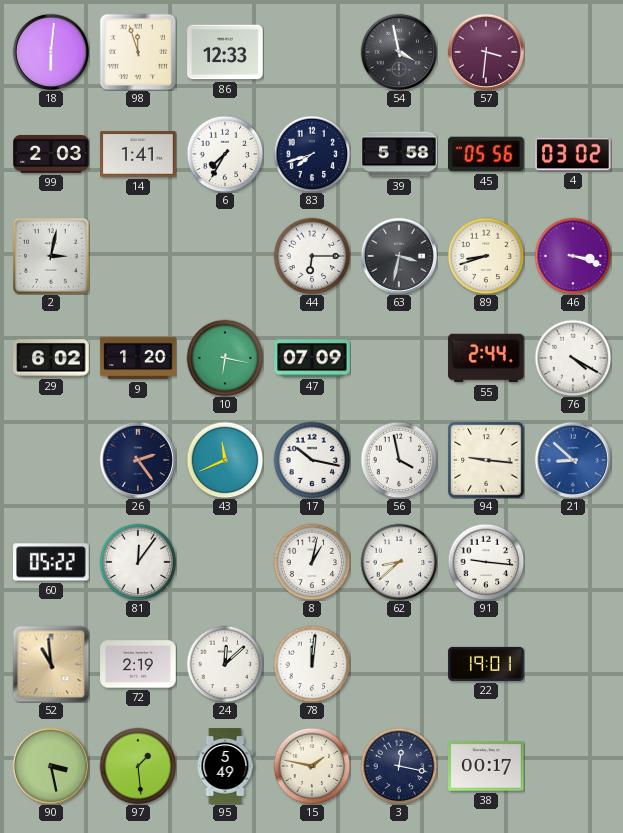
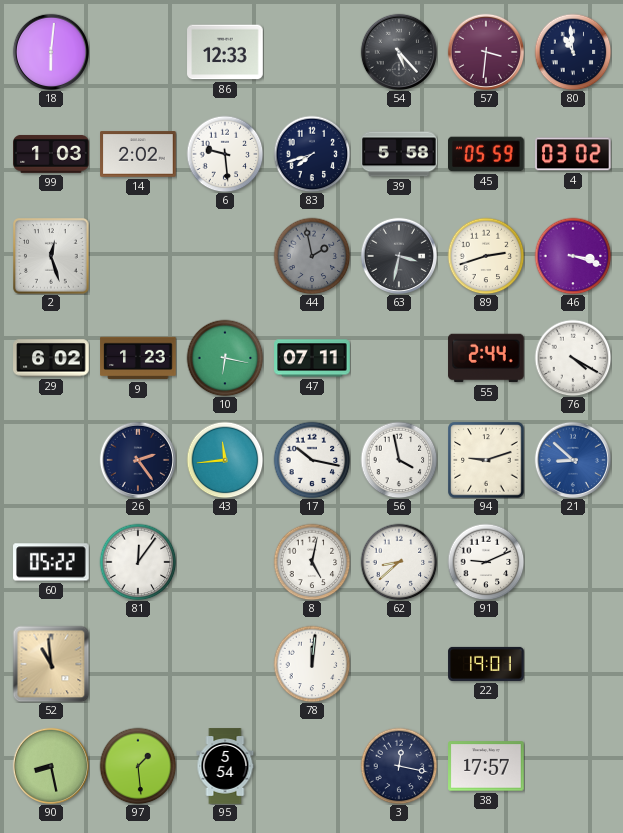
98: 11:57 -> none (138, 52)
54: 3:58 -> 5:23 (398, 51)
80: none -> 10:59 (573, 52)
99: 2:03 -> 1:03 (51, 154)
14: 1:41 -> 2:02 (138, 154)
6: 7:35 -> 9:29 (225, 154)
45: 05:56 -> 05:59 (487, 154)
2: 3:02 -> 12:27 (52, 257)
44: 6:15 -> 1:58 (312, 256)
44 dial: white -> grey (312, 256)
89: 8:42 -> 2:42 (486, 256)
9: 1:20 -> 1:23 (138, 358)
47: 07:09 -> 07:11 (312, 358)
43: 11:41 -> 11:44 (225, 460)
94: 9:16 -> 9:12 (486, 460)
8: 1:02 -> 5:02 (312, 562)
91: 9:16 -> 9:11 (486, 562)
72: 2:19 -> none (138, 664)
24: 12:08 -> none (225, 664)
90: 3:28 -> 8:28 (50, 765)
95: 5:49 -> 5:54 (225, 766)
15: 1:47 -> none (312, 766)
38: 00:17 -> 17:57 (486, 766)
